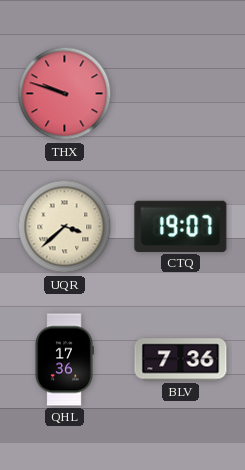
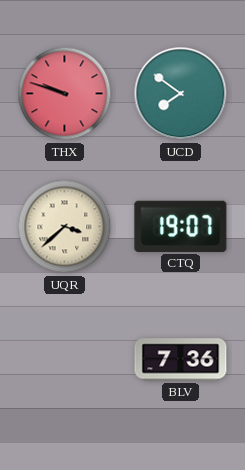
UCD: none -> 7:51 (181, 94)
QHL: 17:36 -> none (64, 360)
